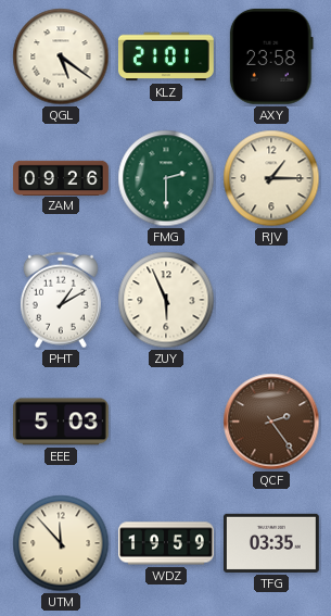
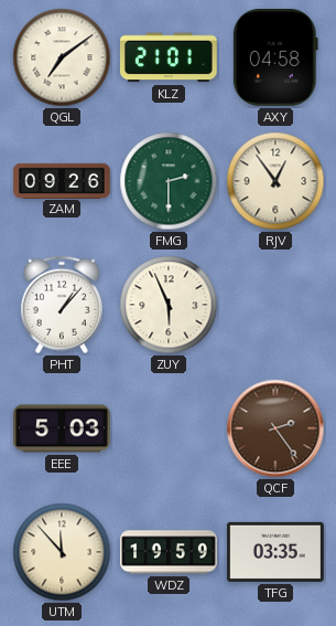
QGL: 5:21 -> 7:09 (62, 57)
AXY: 23:58 -> 04:58 (275, 57)
RJV: 1:15 -> 12:54 (275, 181)
PHT: 1:10 -> 1:07 (62, 305)
